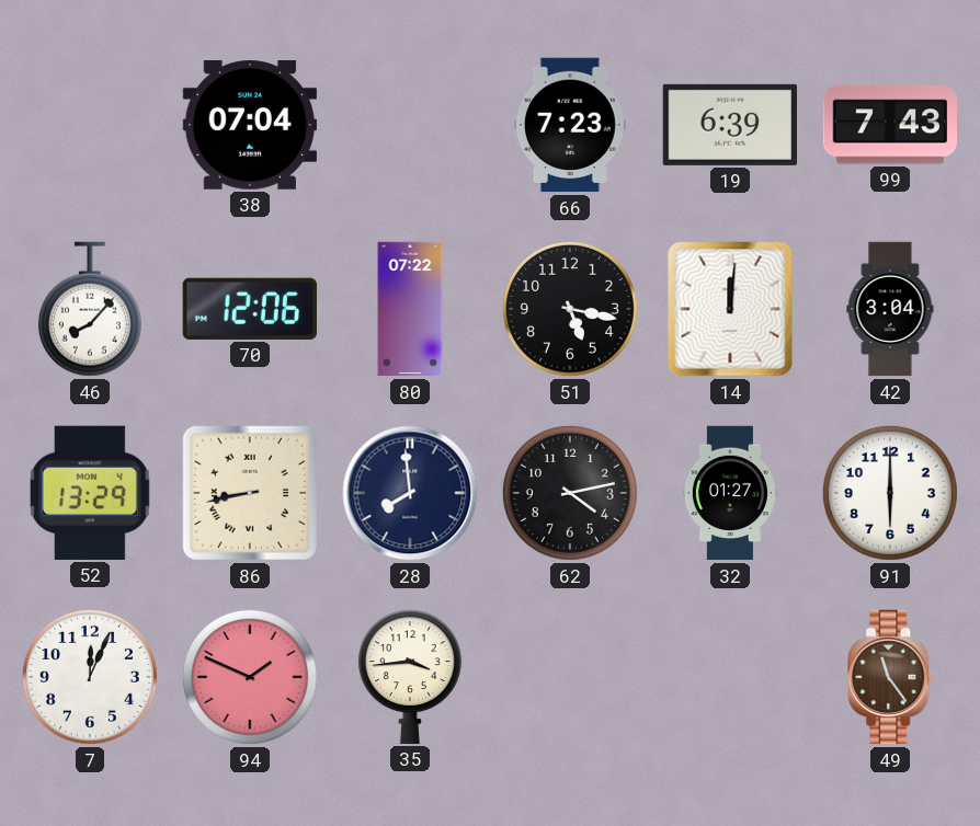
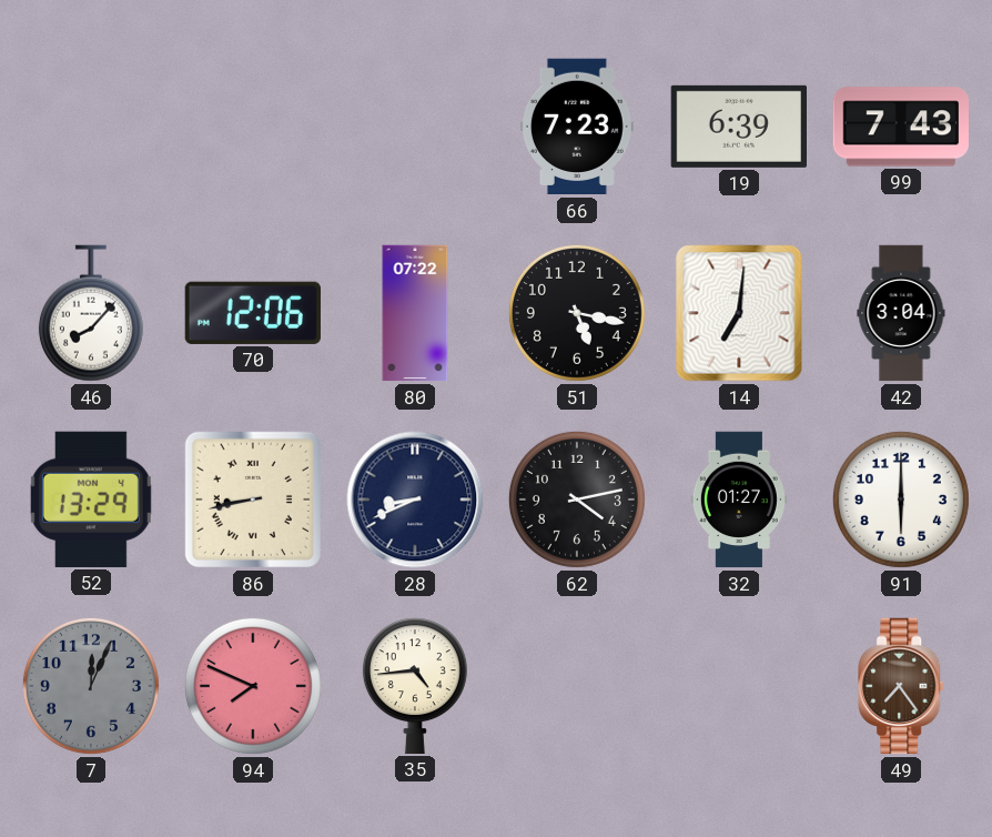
38: 07:04 -> none (249, 126)
14: 12:01 -> 7:01 (739, 313)
28: 7:59 -> 8:41 (415, 500)
7 dial: white -> grey (91, 686)
94: 1:49 -> 7:49 (253, 686)
35: 3:44 -> 4:44 (415, 686)
49: 11:24 -> 7:24 (902, 686)
